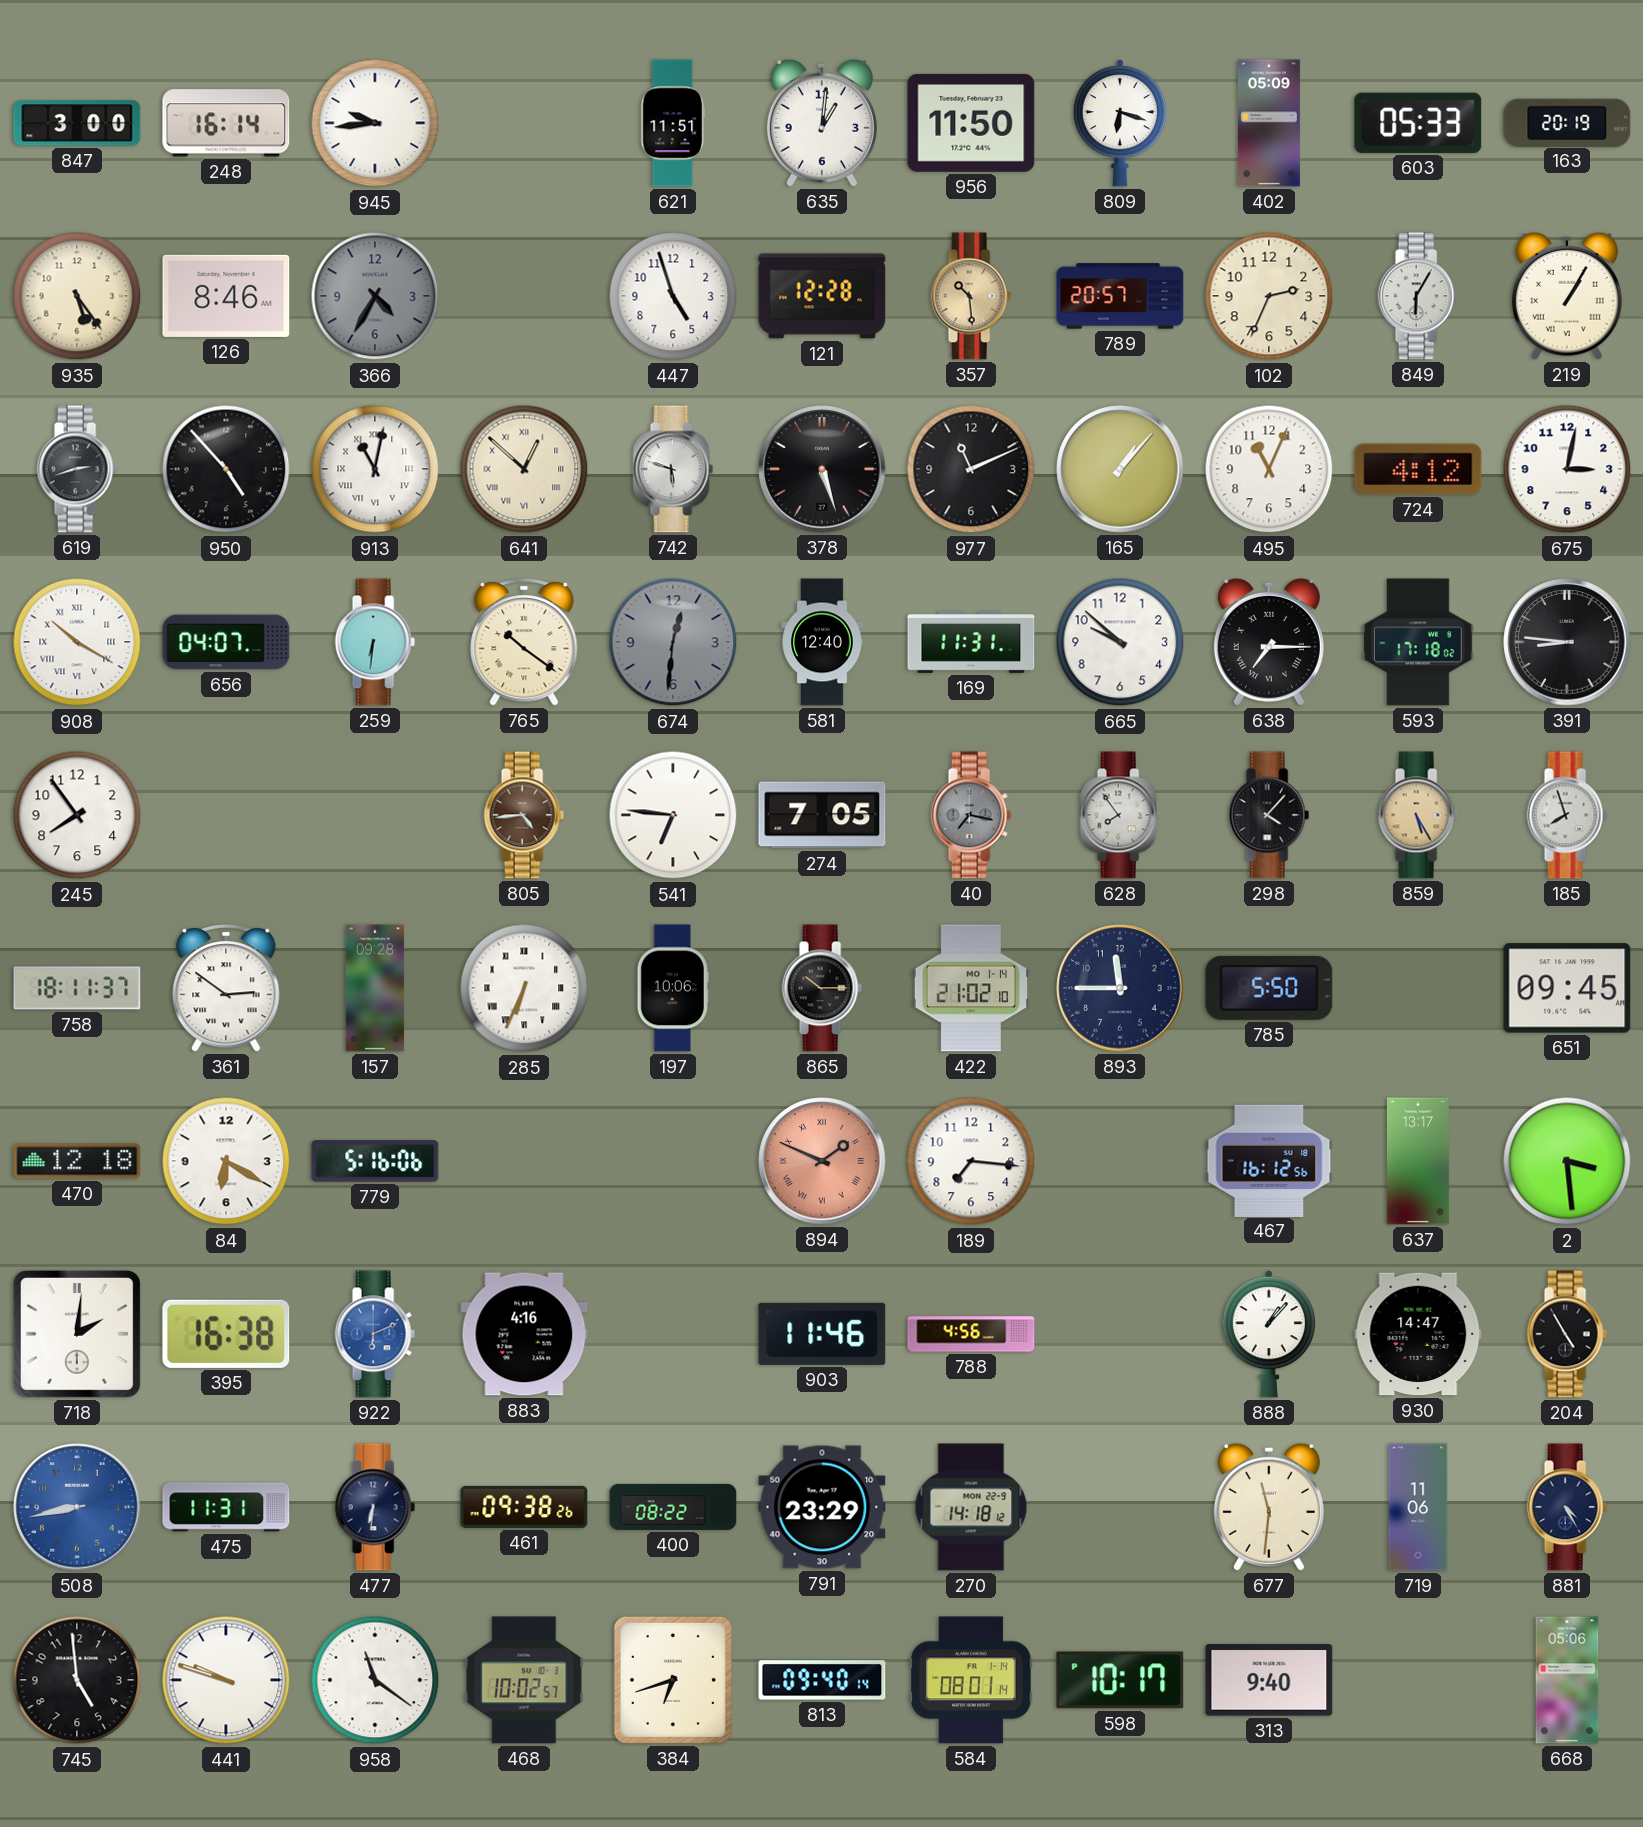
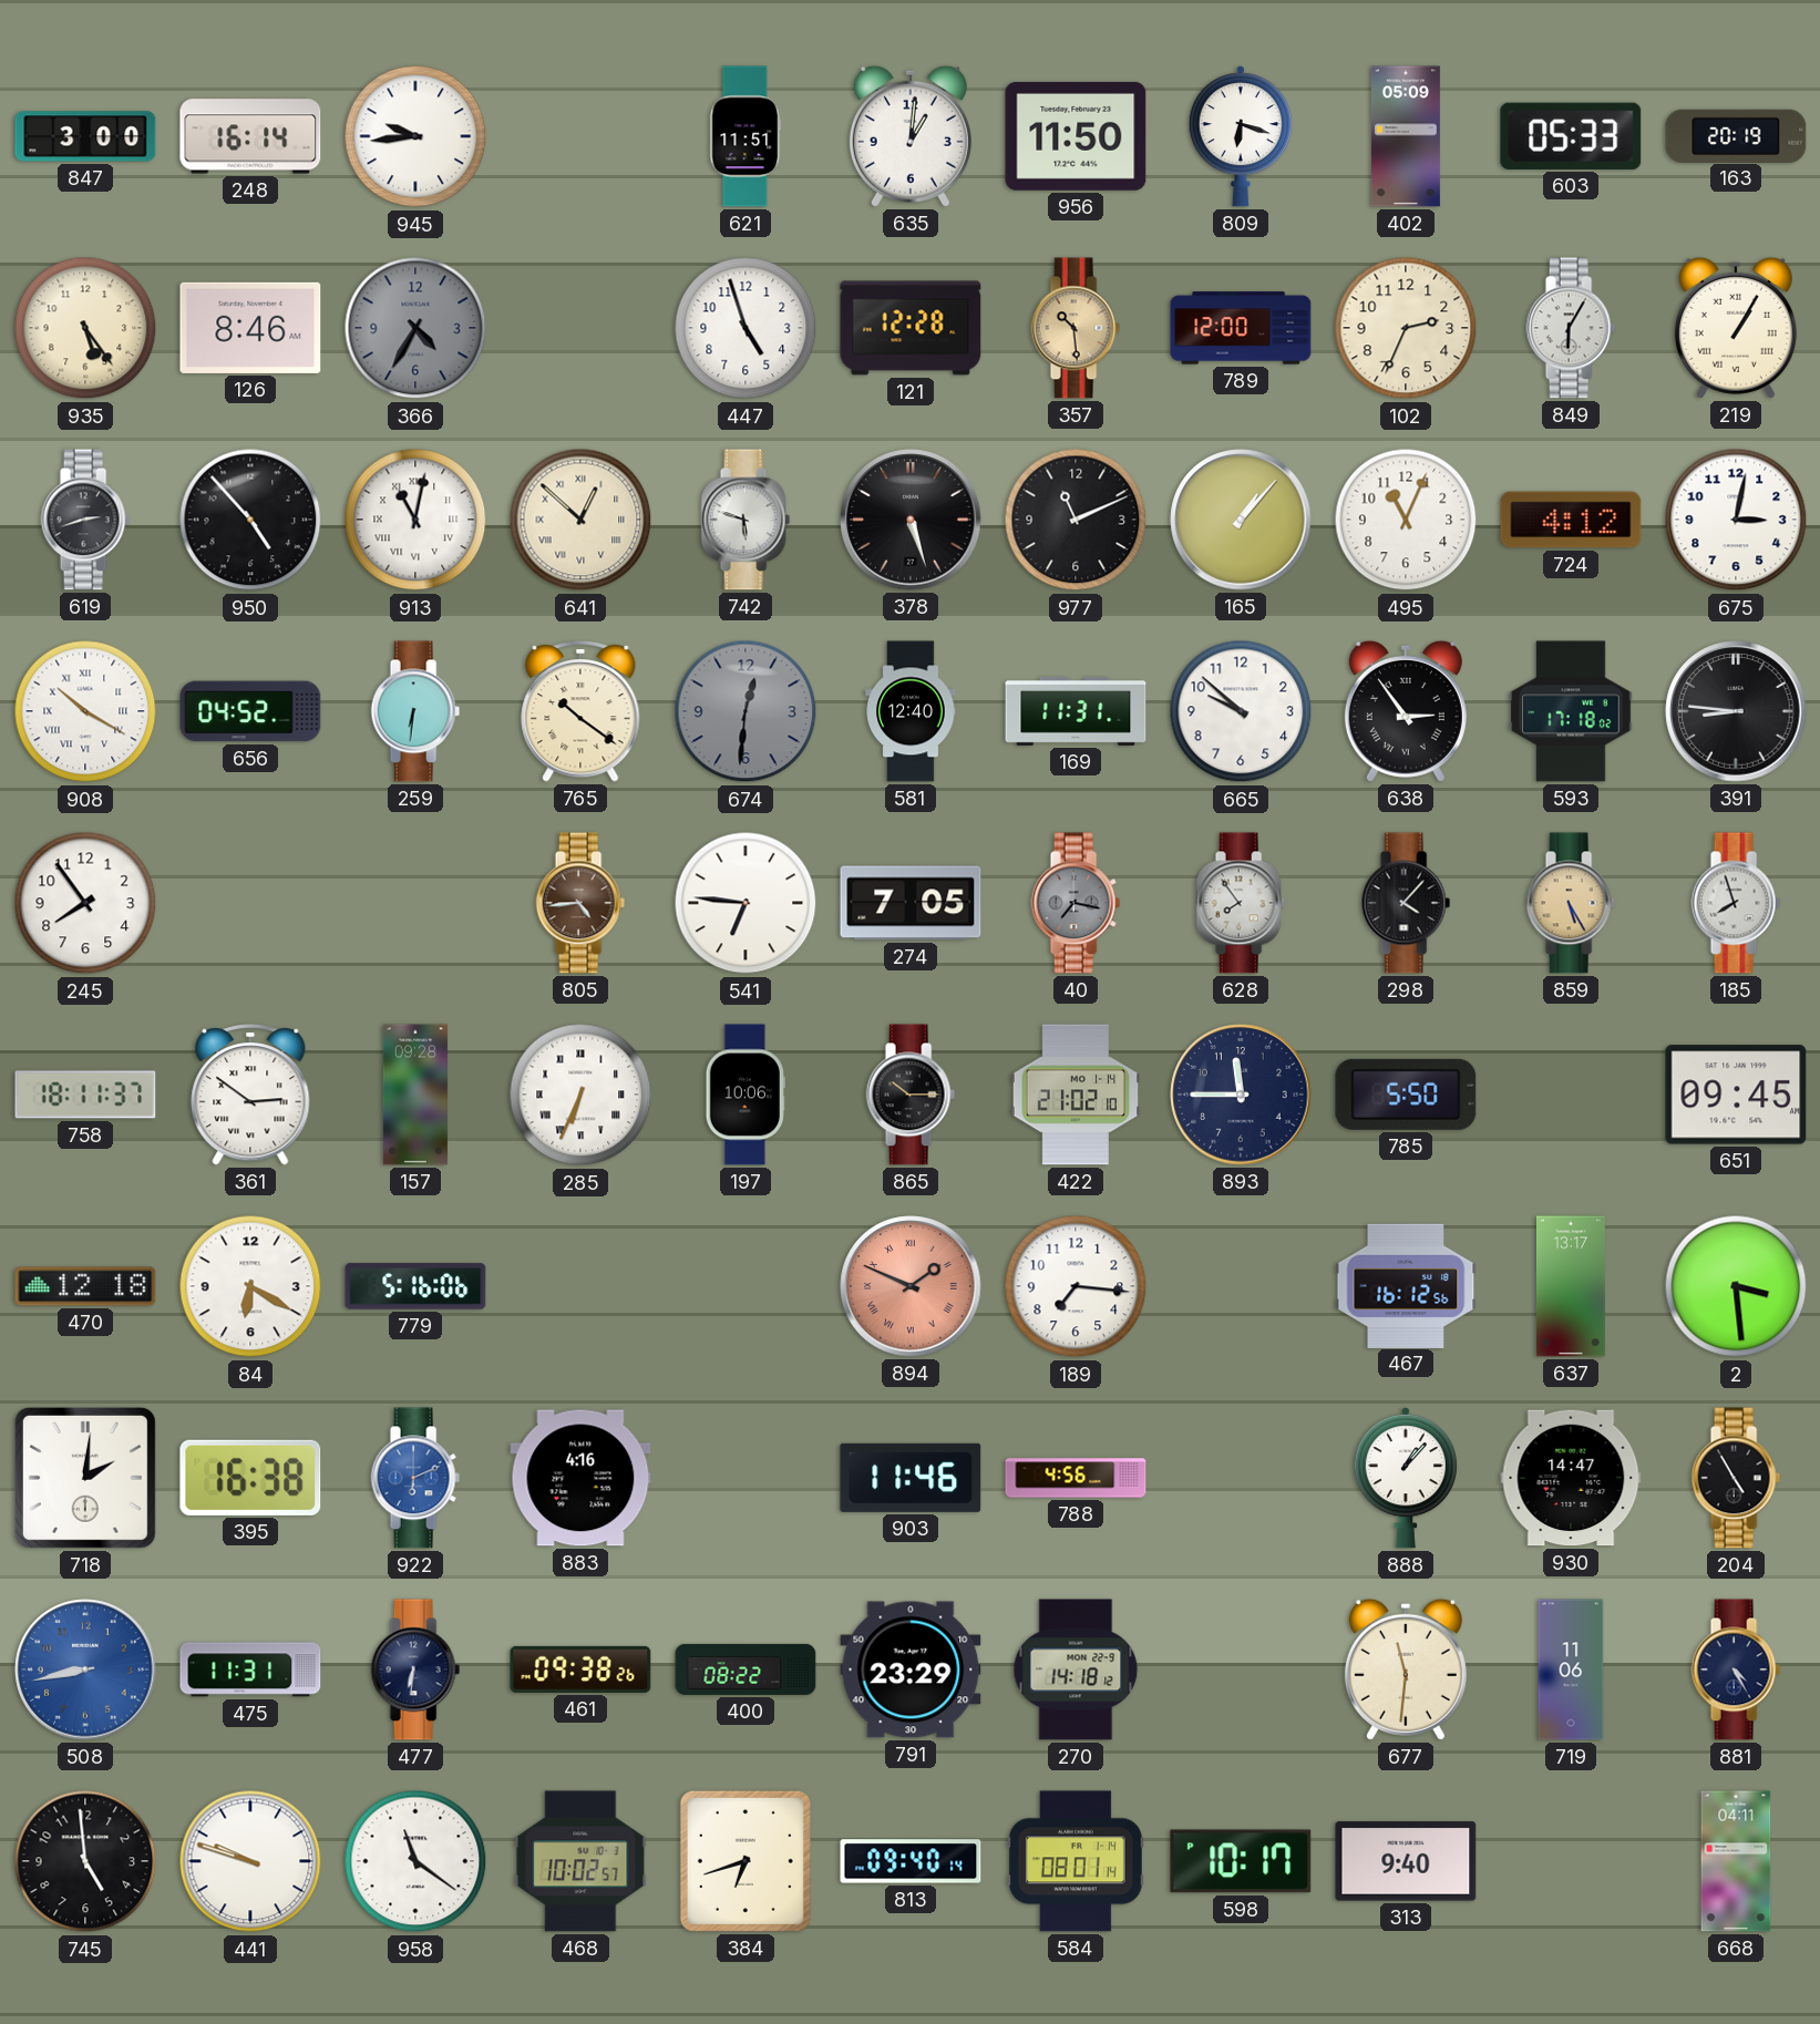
789: 20:57 -> 12:00 (1241, 328)
656: 04:07 -> 04:52 (250, 711)
638: 7:15 -> 2:54 (1406, 711)
668: 05:06 -> 04:11 (1736, 1861)
